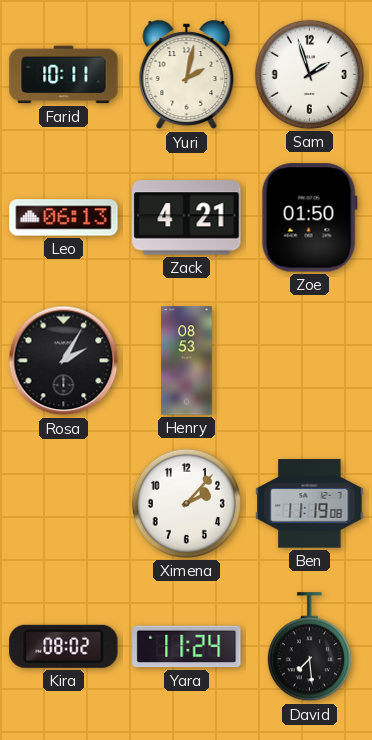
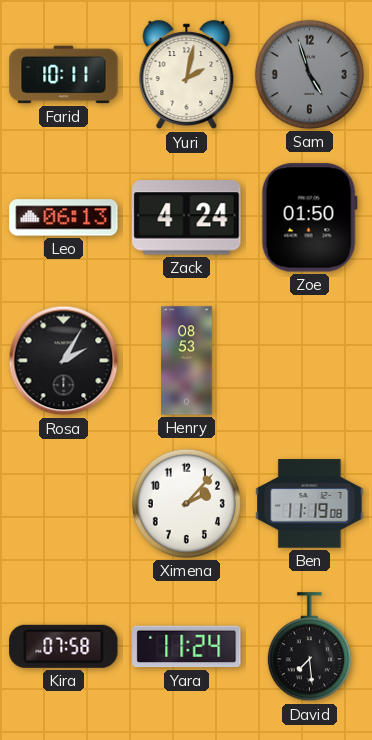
Sam: 1:57 -> 4:57 (309, 74)
Sam dial: white -> grey (309, 74)
Zack: 4:21 -> 4:24 (187, 218)
Kira: 08:02 -> 07:58 (64, 646)
